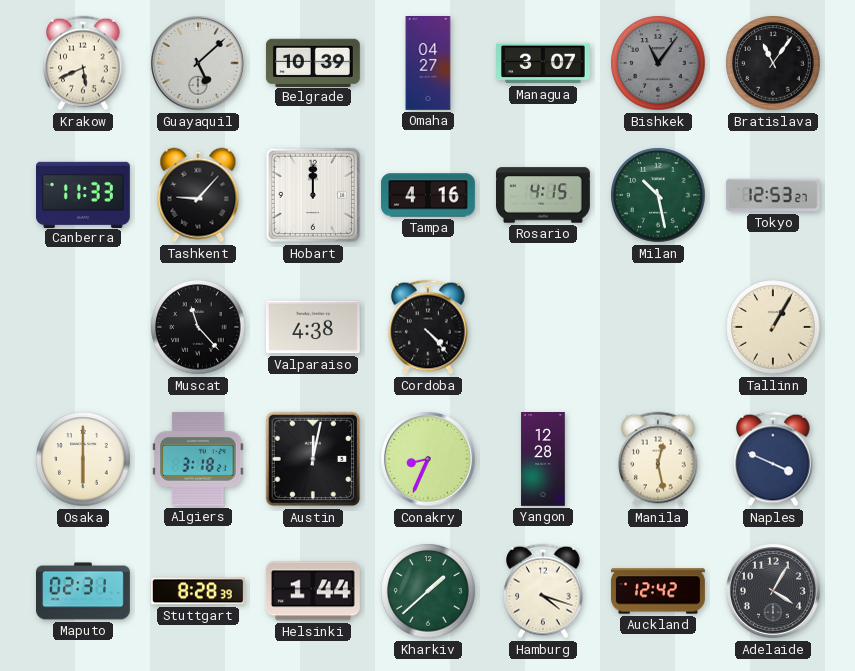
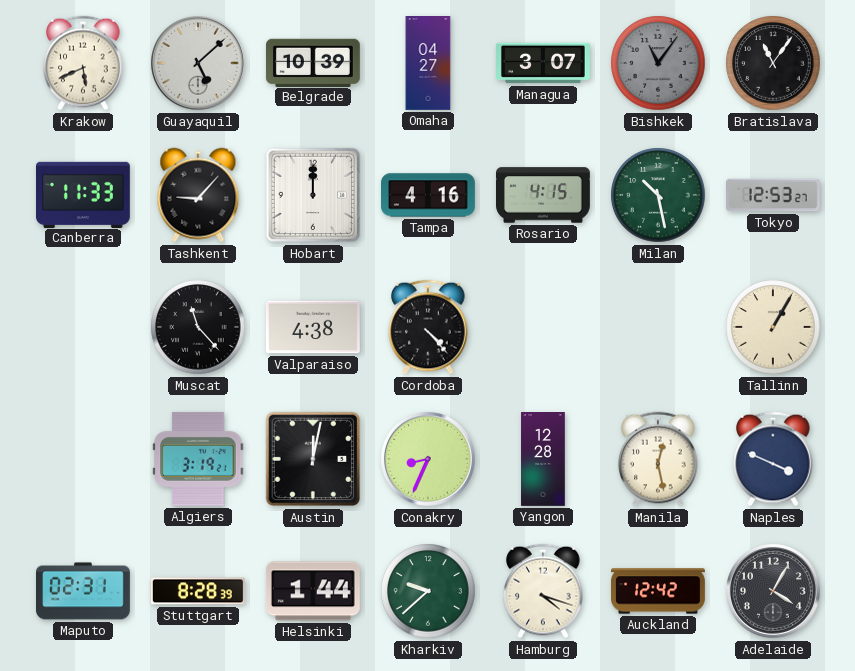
Osaka: 6:00 -> none (83, 459)
Algiers: 3:18 -> 3:19 (198, 459)
Kharkiv: 1:38 -> 9:38 (428, 591)
